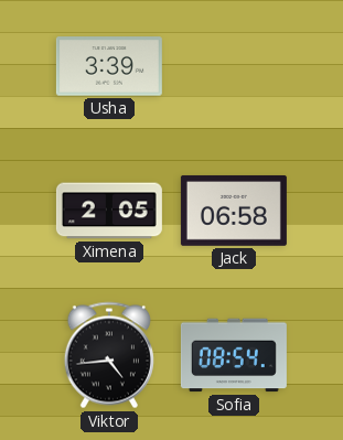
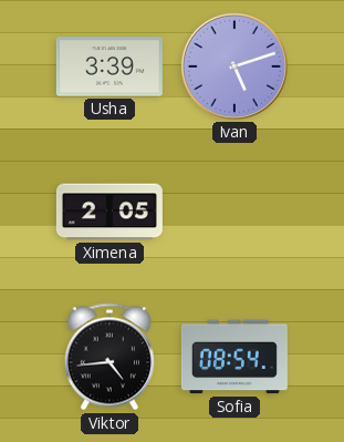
Ivan: none -> 5:12 (234, 66)
Jack: 06:58 -> none (234, 211)
